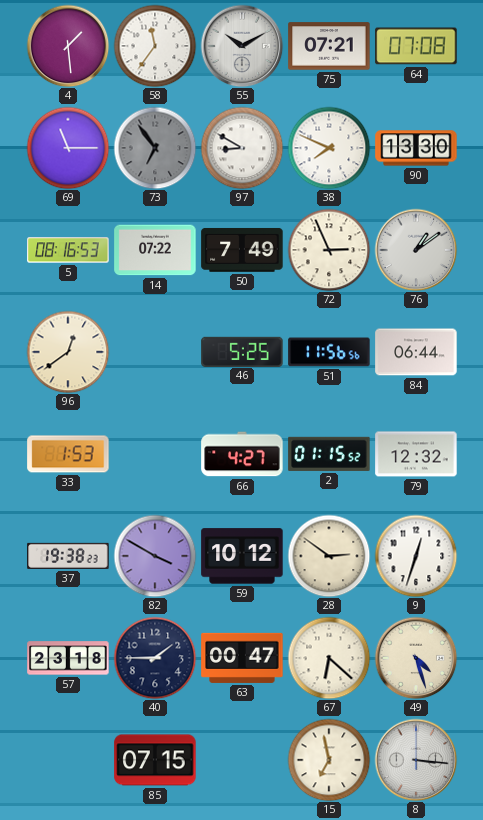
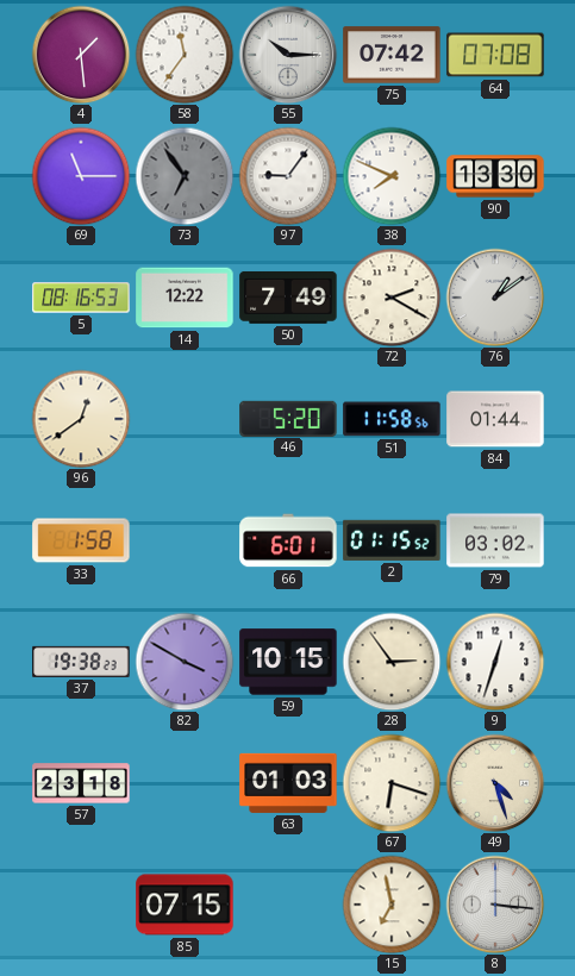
55: 10:10 -> 10:15 (288, 55)
75: 07:21 -> 07:42 (392, 55)
97: 8:50 -> 9:06 (288, 176)
14: 07:22 -> 12:22 (185, 298)
72: 2:56 -> 2:20 (392, 298)
46: 5:25 -> 5:20 (288, 418)
51: 11:56 -> 11:58 (392, 419)
84: 06:44 -> 01:44 (495, 419)
33: 1:53 -> 1:58 (81, 540)
66: 4:27 -> 6:01 (288, 540)
79: 12:32 -> 03:02 (495, 540)
59: 10:12 -> 10:15 (288, 662)
28: 2:51 -> 2:54 (392, 662)
40: 1:45 -> none (155, 658)
63: 00:47 -> 01:03 (288, 783)
67: 6:22 -> 6:18 (392, 783)
